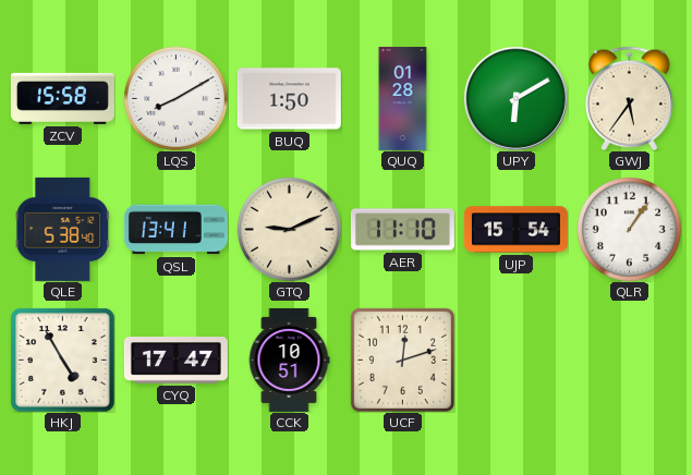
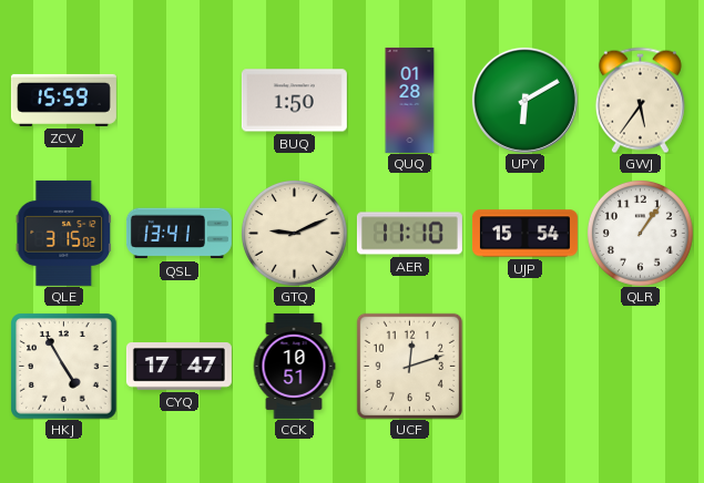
ZCV: 15:58 -> 15:59 (63, 100)
LQS: 8:10 -> none (175, 98)
QLE: 5:38 -> 3:15 (64, 233)
